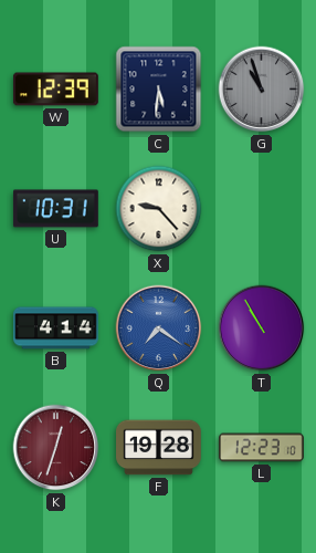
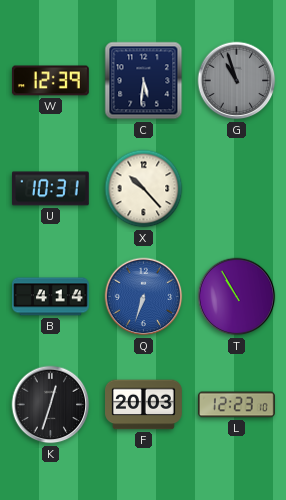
X: 9:23 -> 10:23 (144, 189)
Q: 7:21 -> 6:33 (144, 297)
K dial: burgundy -> black (51, 405)
F: 19:28 -> 20:03 (144, 405)
